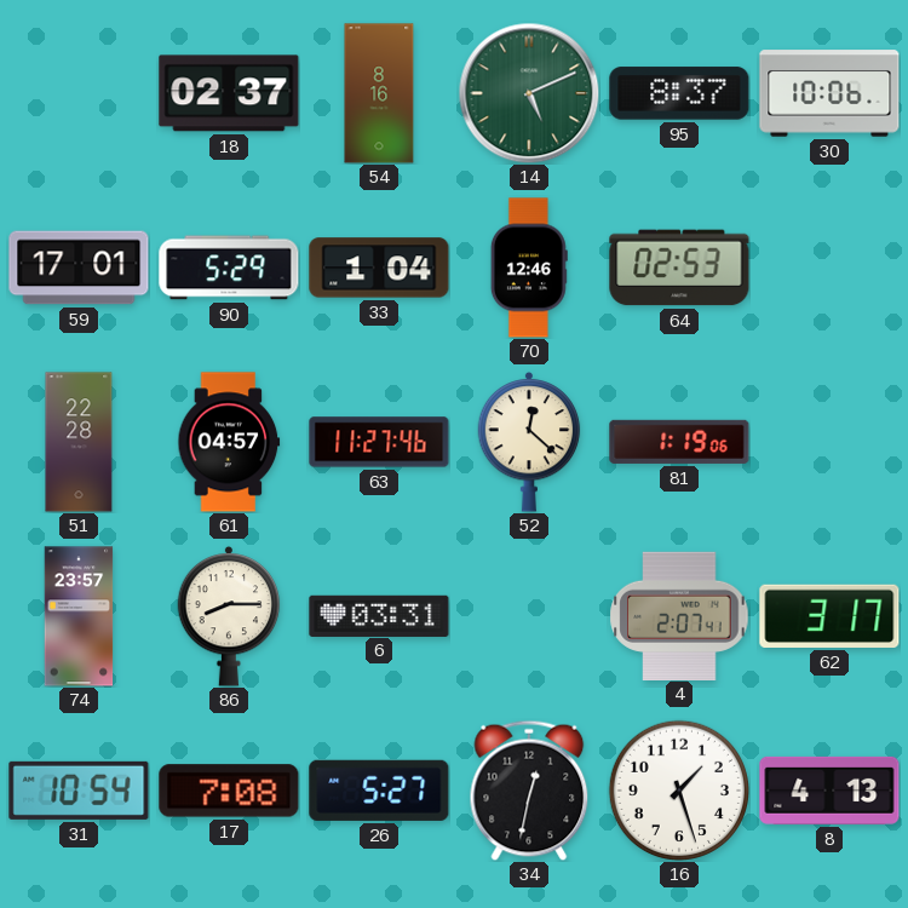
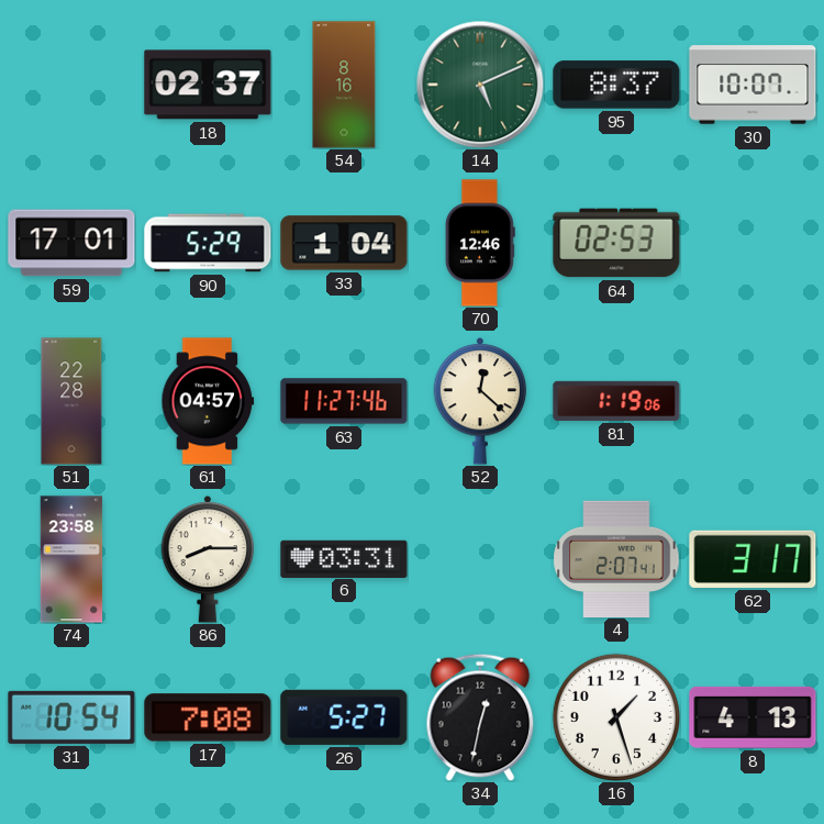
30: 10:06 -> 10:07 (753, 85)
74: 23:57 -> 23:58 (71, 559)
